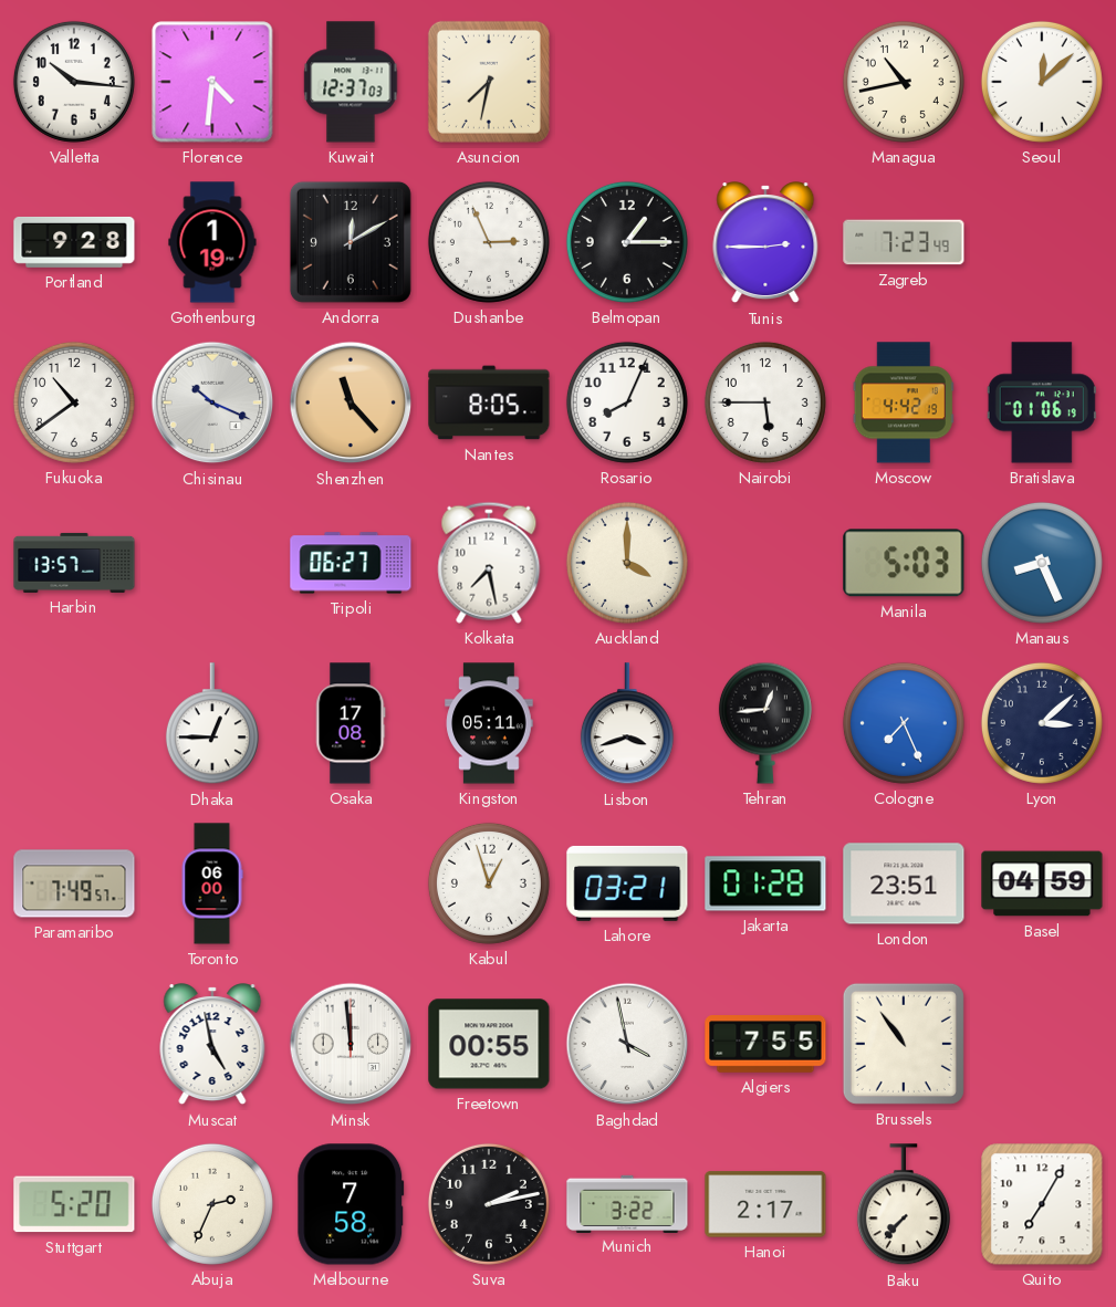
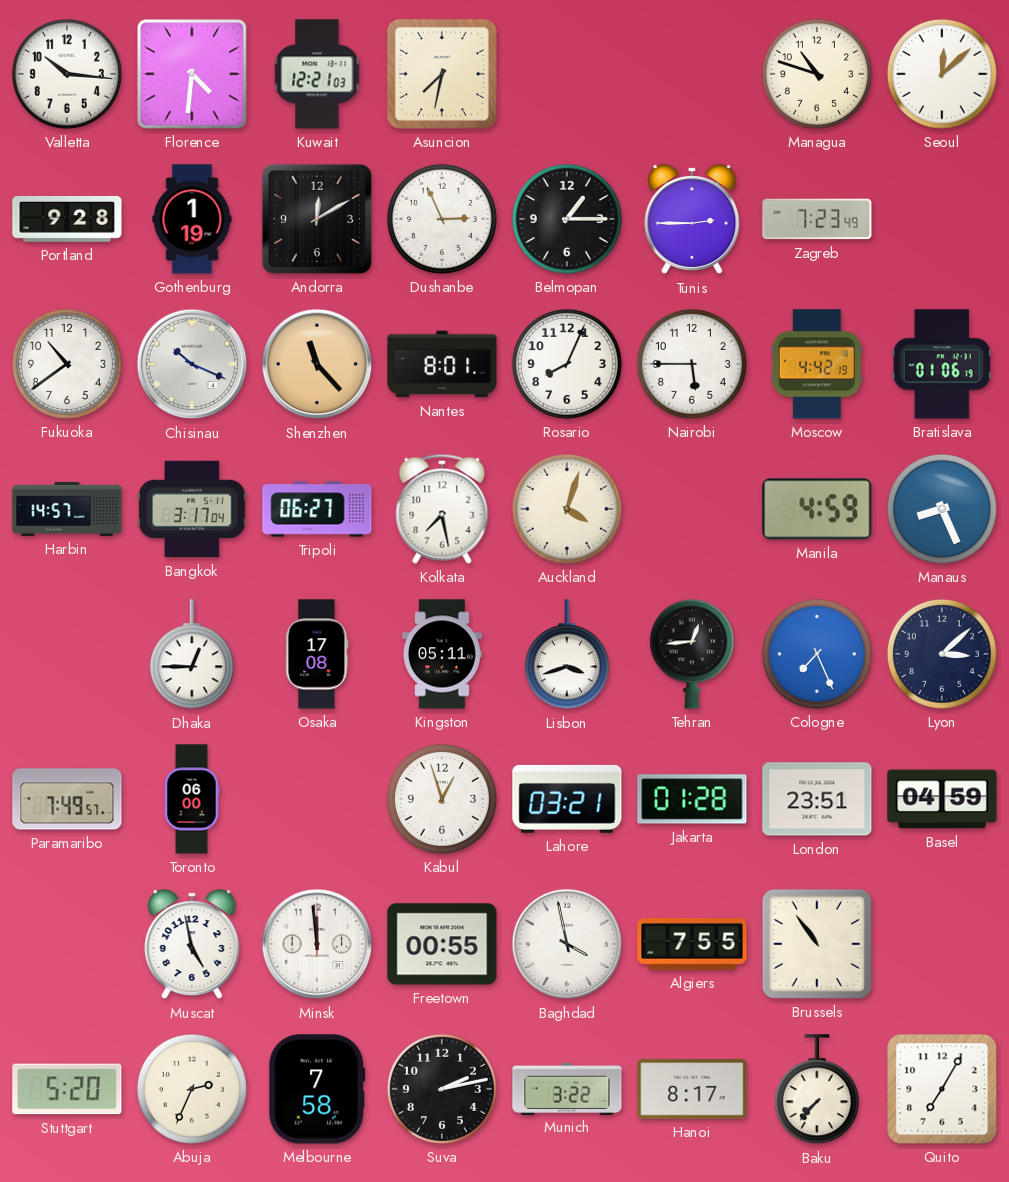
Kuwait: 12:37 -> 12:21 (317, 74)
Managua: 10:43 -> 10:48 (817, 74)
Nantes: 8:05 -> 8:01 (442, 364)
Harbin: 13:57 -> 14:57 (67, 509)
Bangkok: none -> 3:17 (192, 509)
Auckland: 4:00 -> 4:03 (567, 509)
Manila: 5:03 -> 4:59 (817, 509)
Hanoi: 2:17 -> 8:17 (692, 1089)
